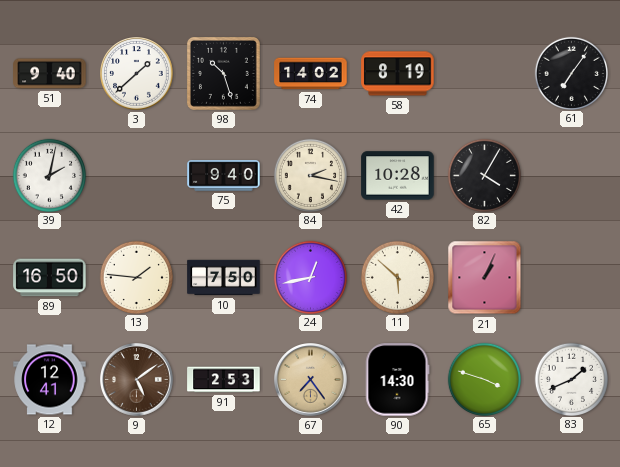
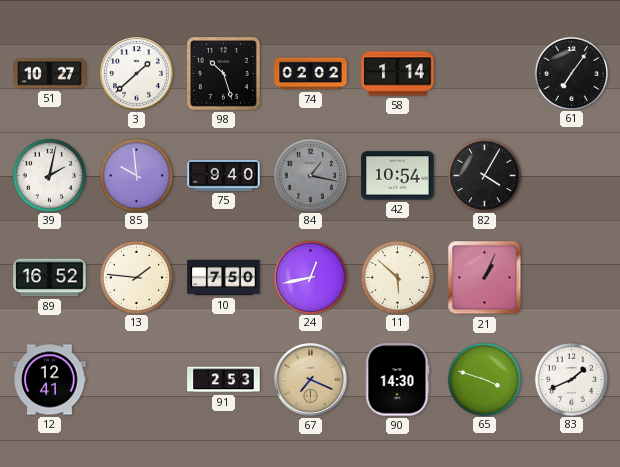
51: 9:40 -> 10:27 (50, 74)
74: 14:02 -> 02:02 (311, 74)
58: 8:19 -> 1:14 (398, 74)
85: none -> 9:59 (136, 175)
84: 2:17 -> 1:17 (310, 175)
84 dial: cream -> grey (310, 175)
42: 10:28 -> 10:54 (398, 176)
89: 16:50 -> 16:52 (50, 278)
9: 5:09 -> none (137, 380)
67: 7:24 -> 7:19 (311, 380)
